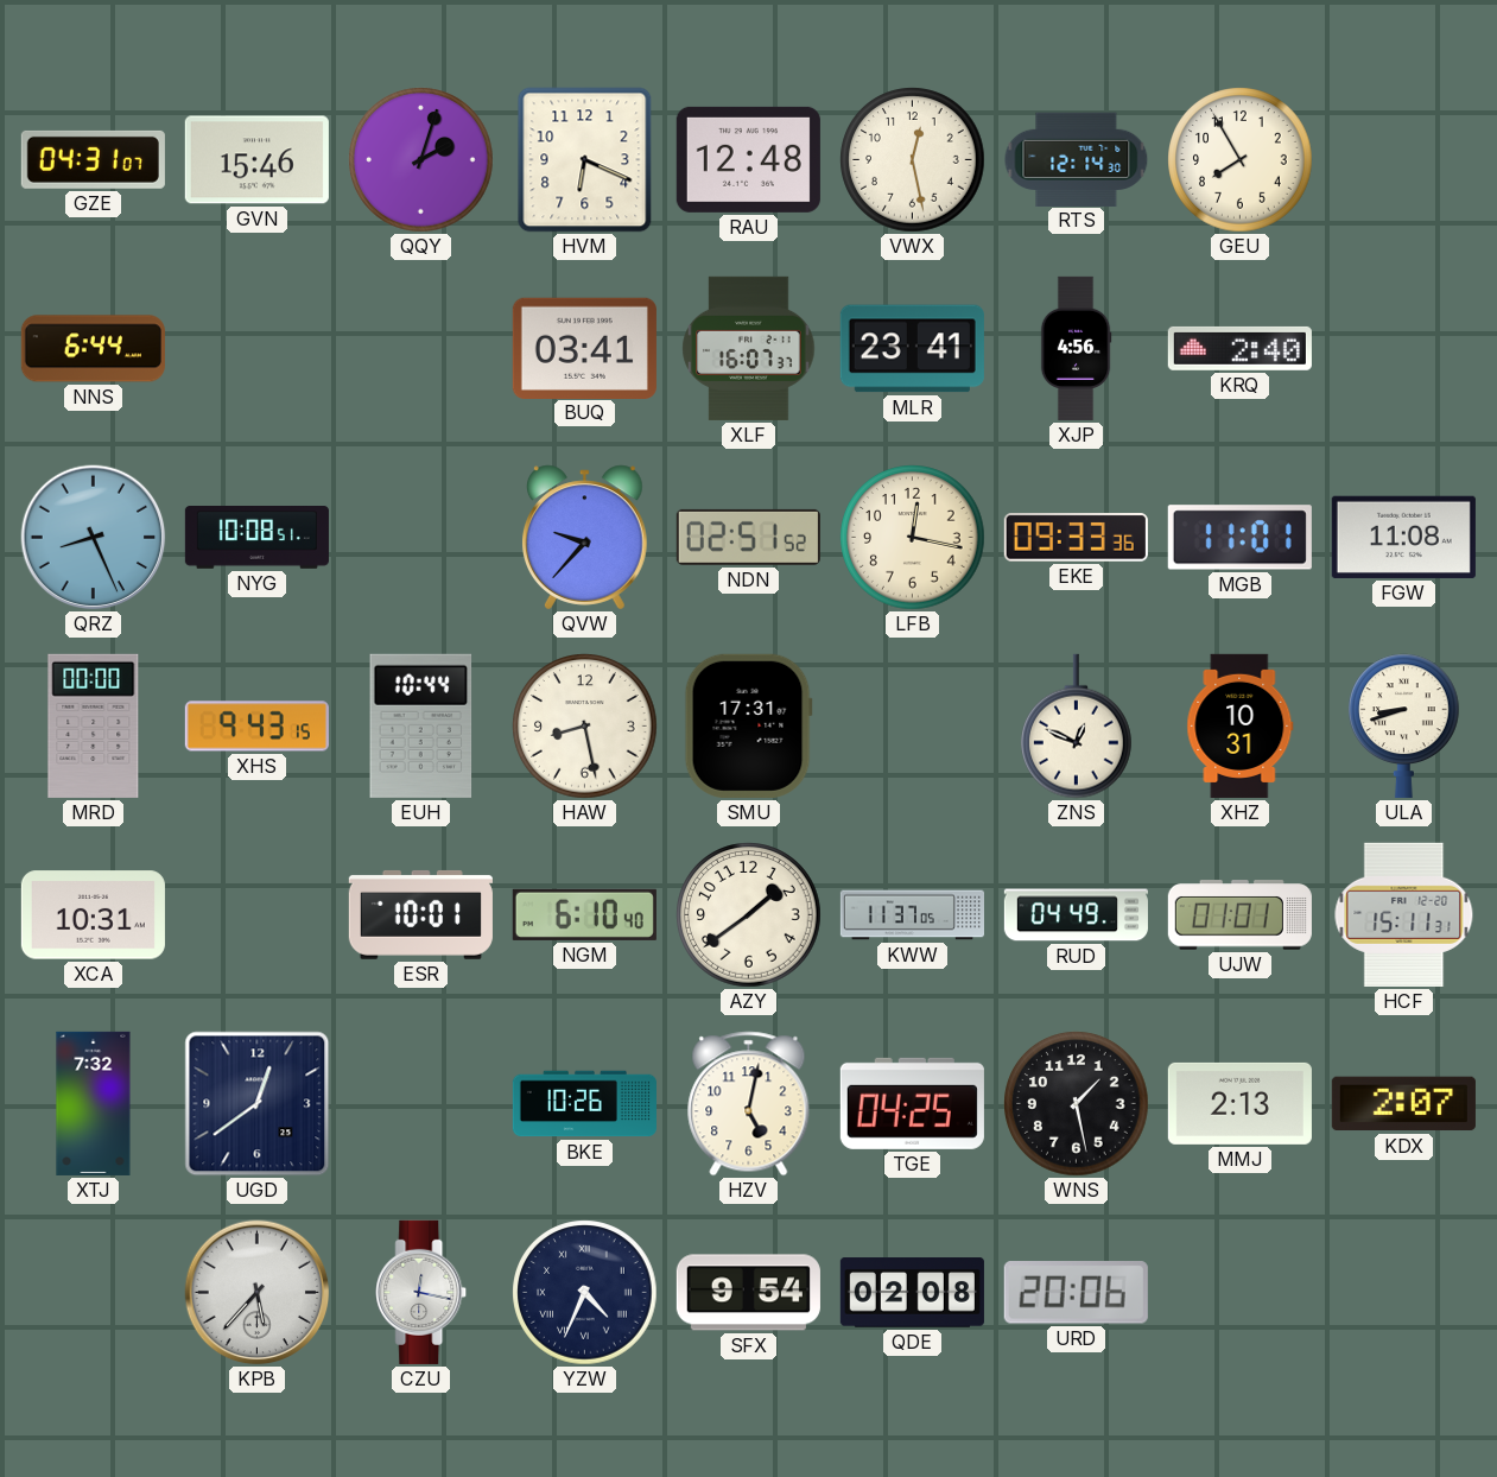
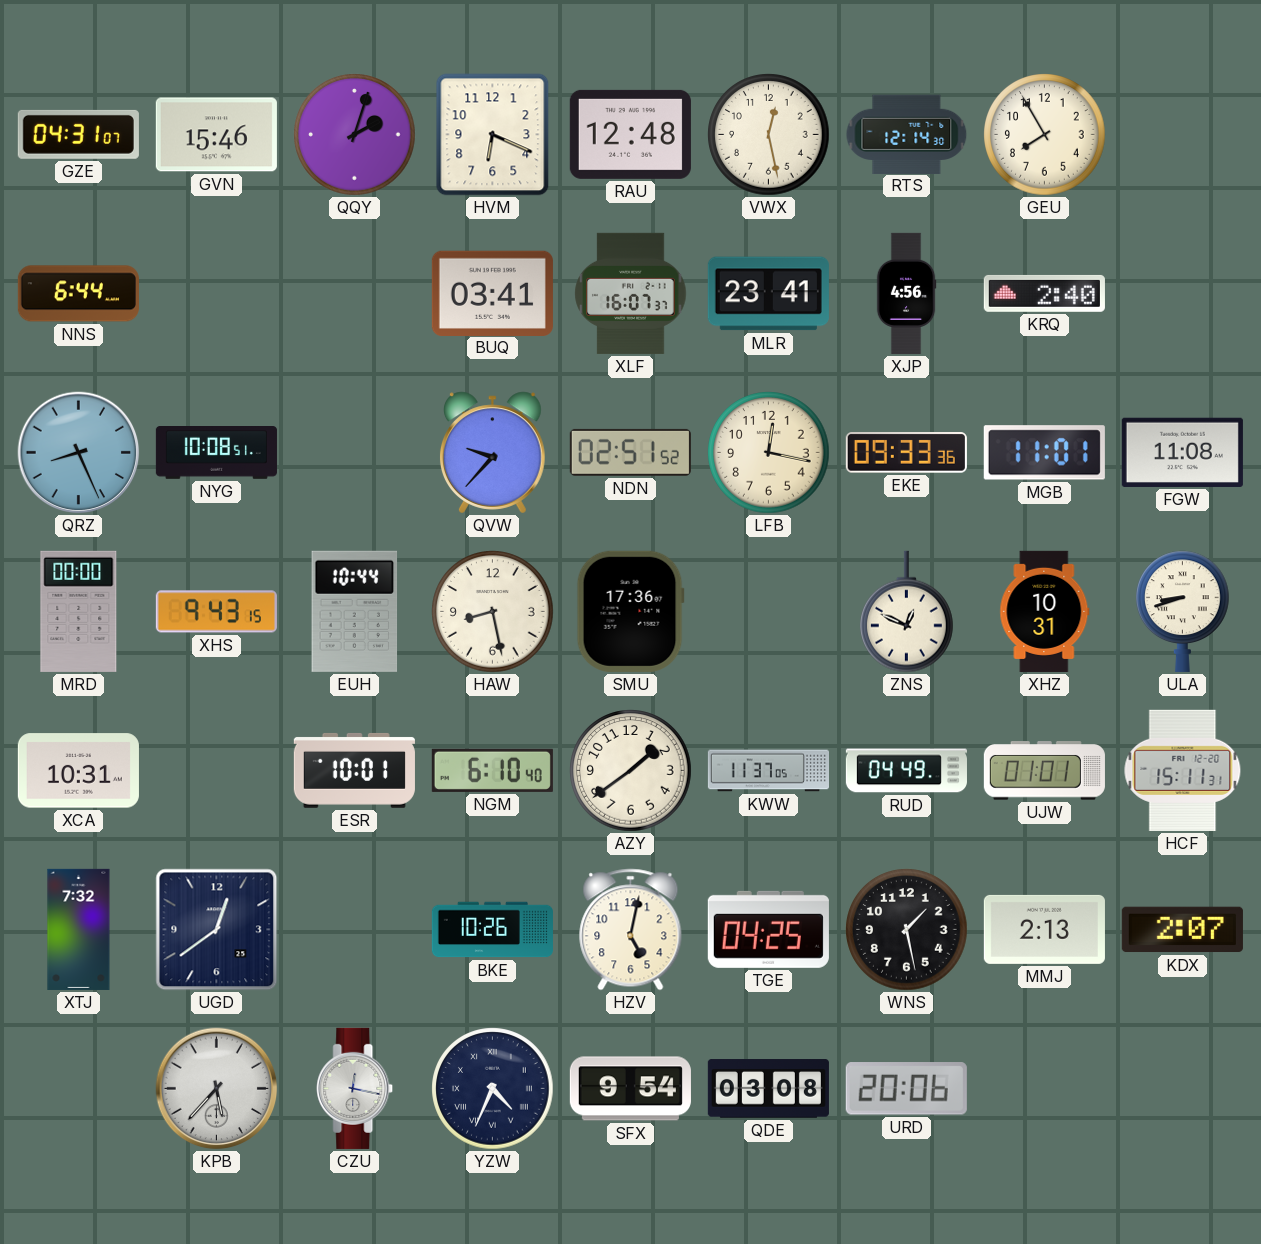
SMU: 17:31 -> 17:36 (630, 611)
QDE: 02:08 -> 03:08 (768, 1089)
